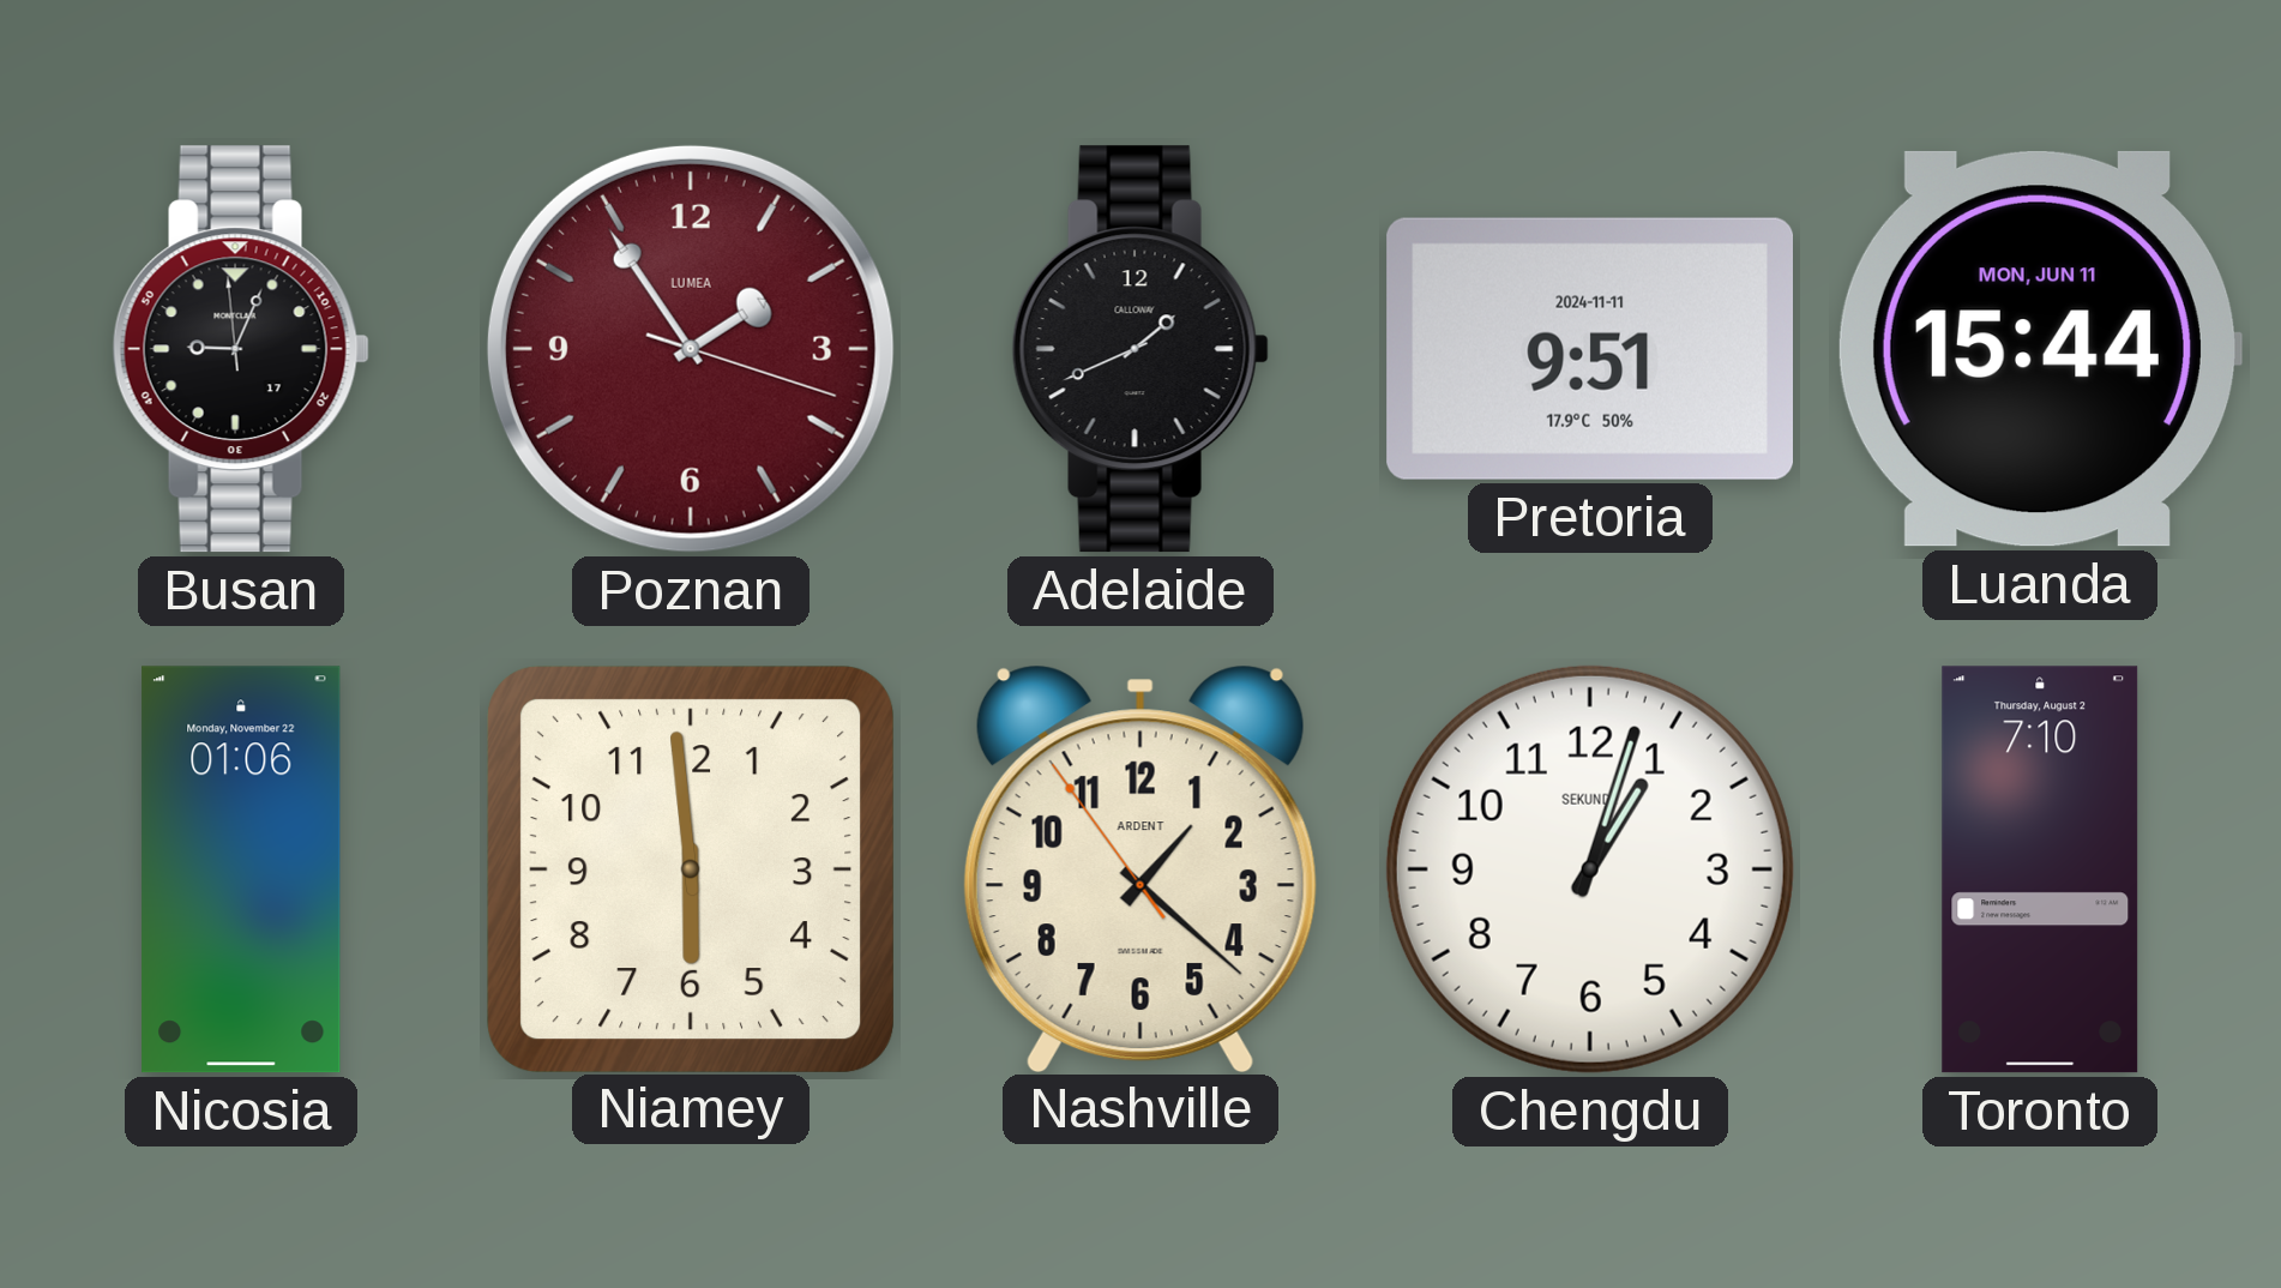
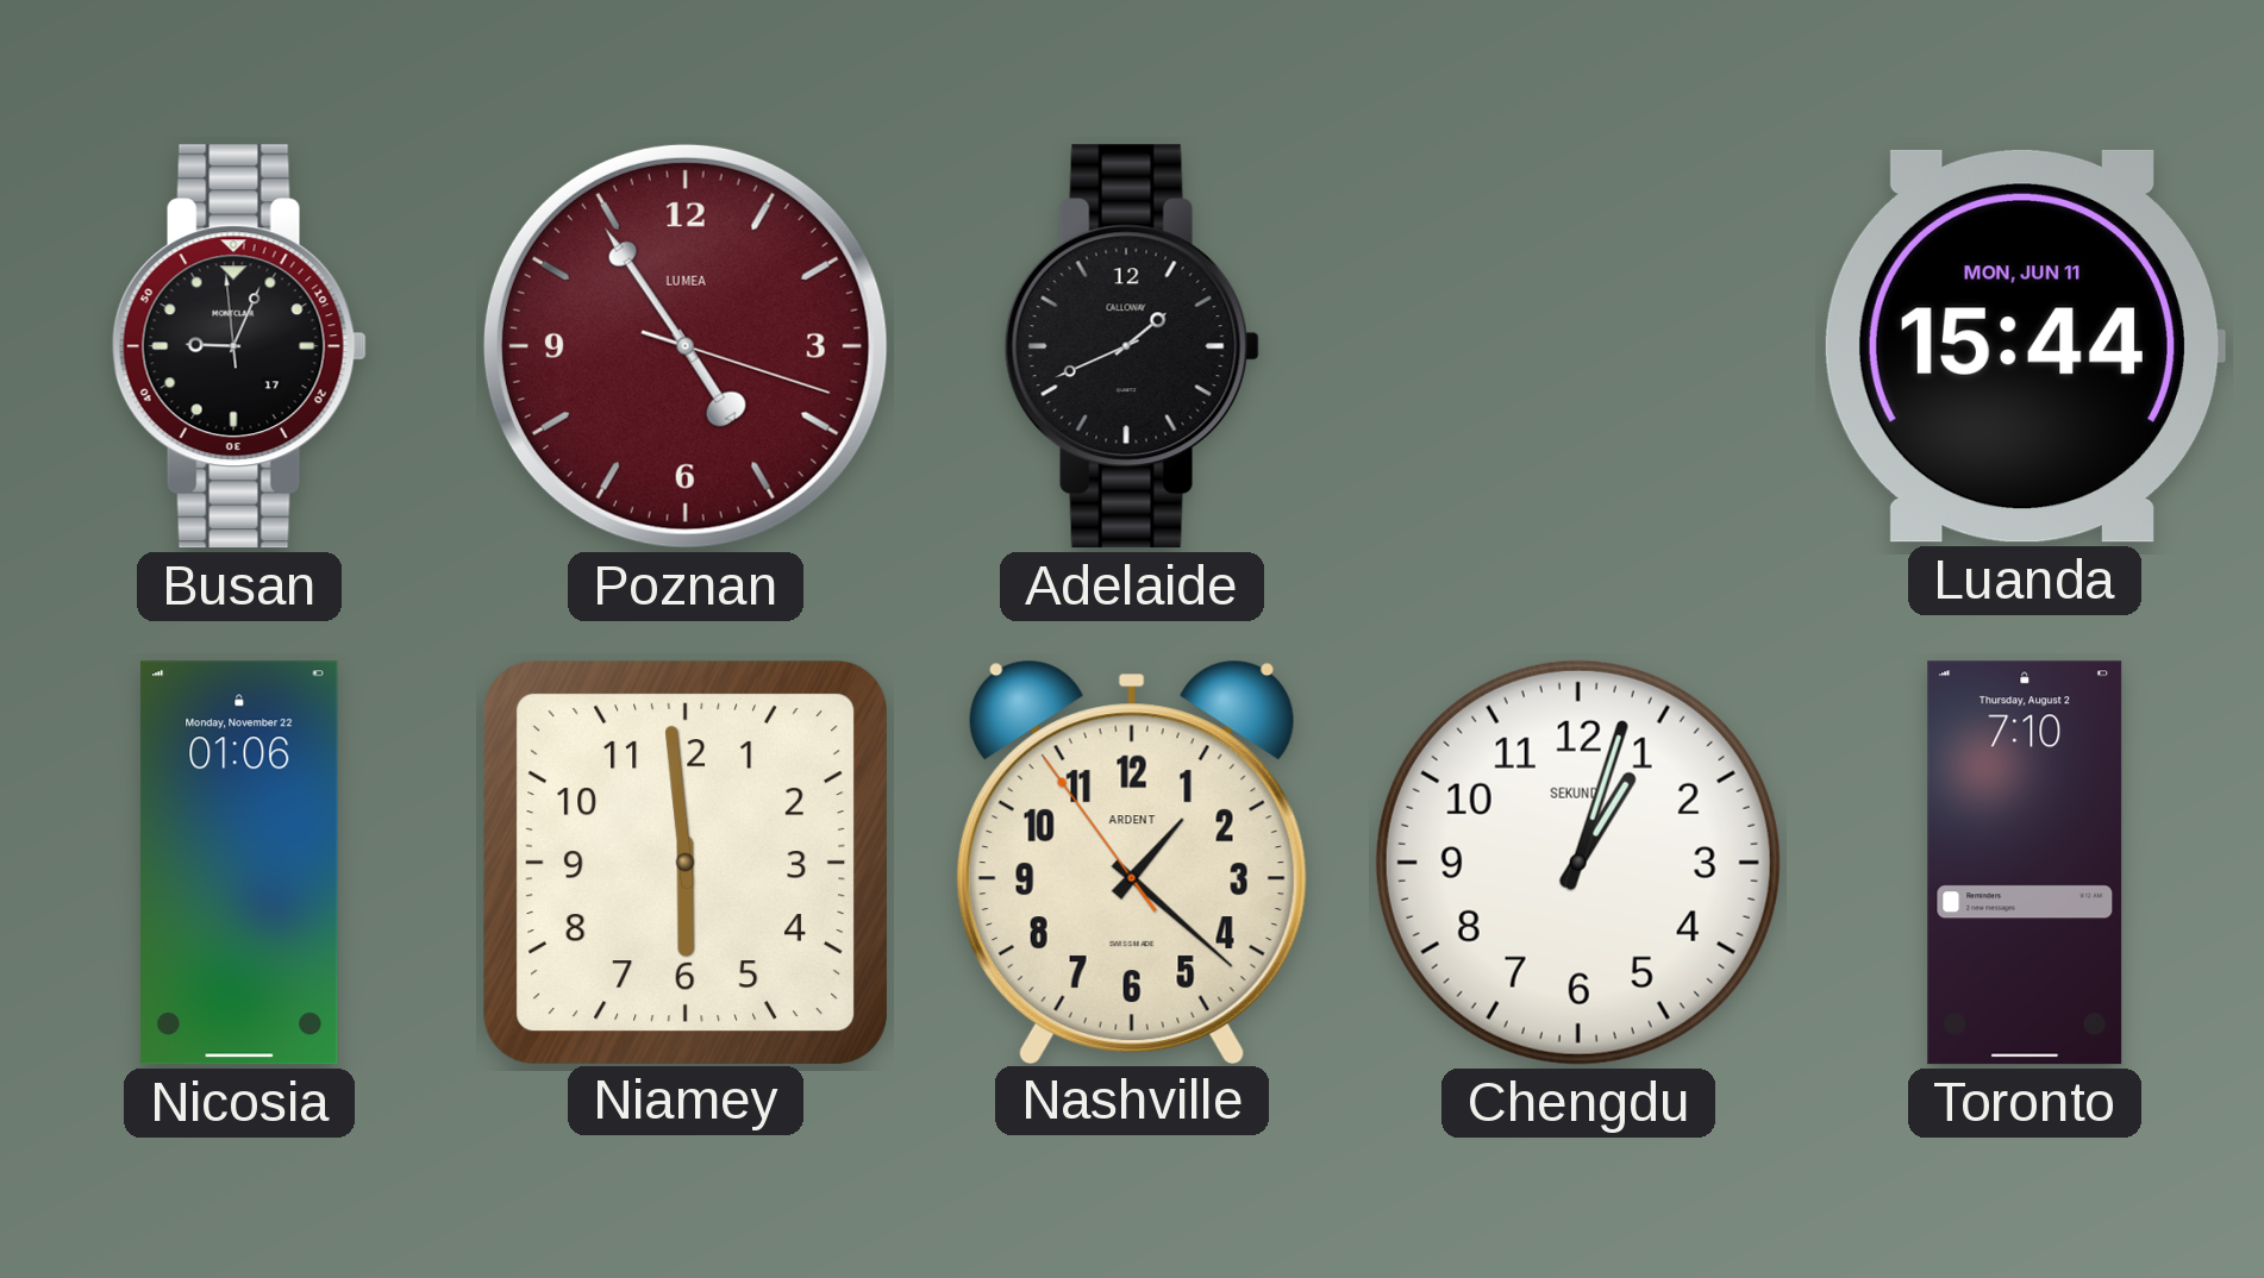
Poznan: 1:54 -> 4:54 (686, 346)
Pretoria: 9:51 -> none (1589, 349)
